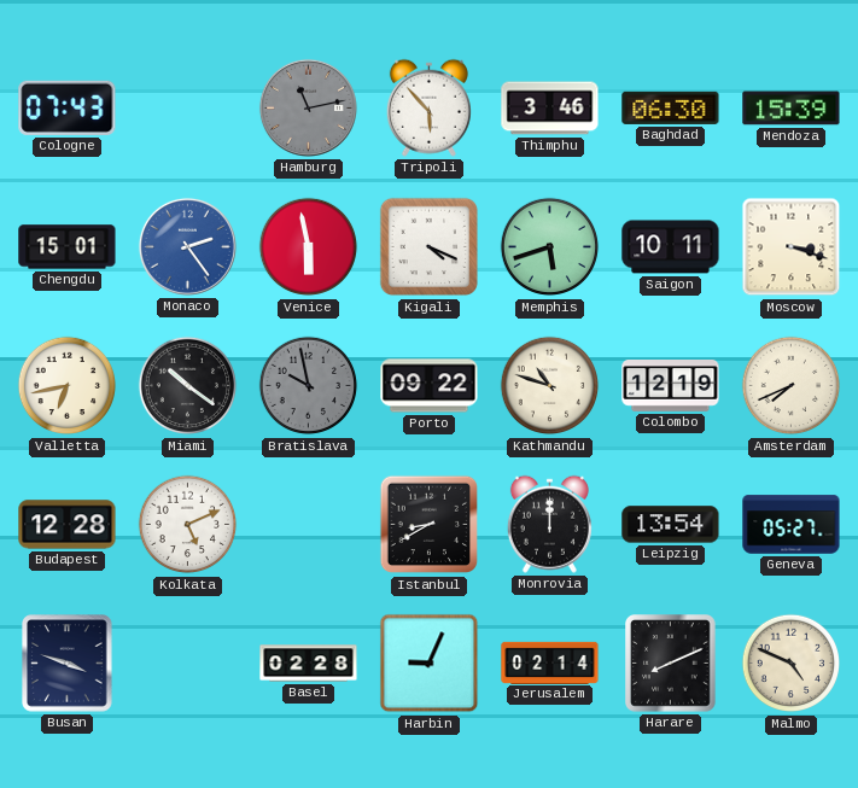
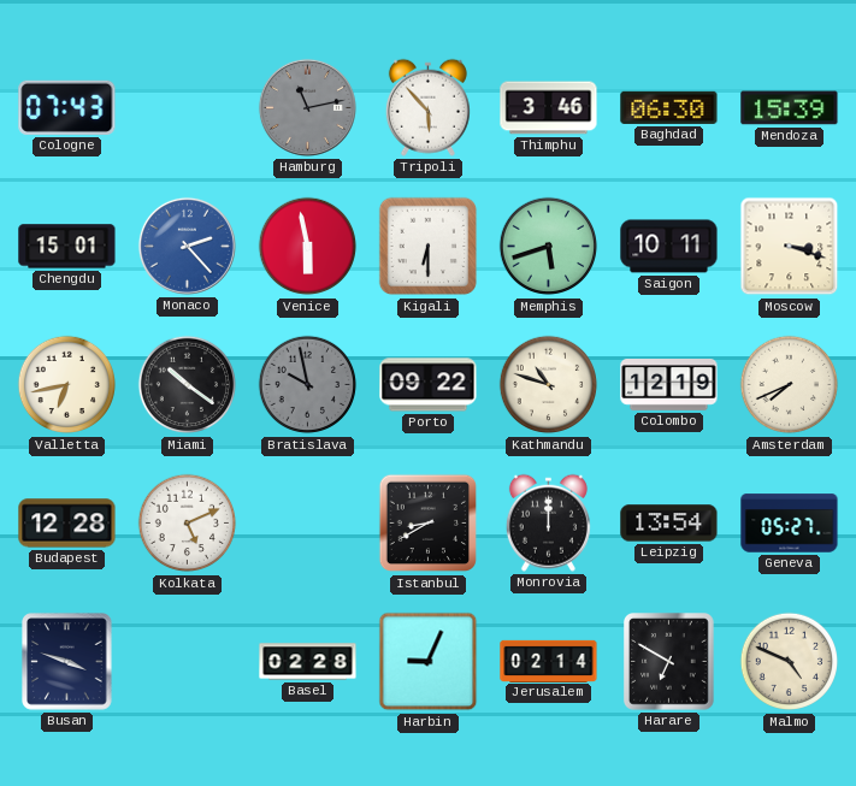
Monaco: 2:24 -> 2:23 (187, 246)
Kigali: 4:19 -> 6:30 (429, 247)
Harare: 8:11 -> 6:50 (669, 662)
